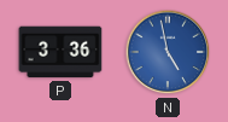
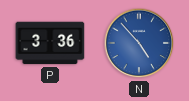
N: 4:58 -> 4:53 (139, 43)
